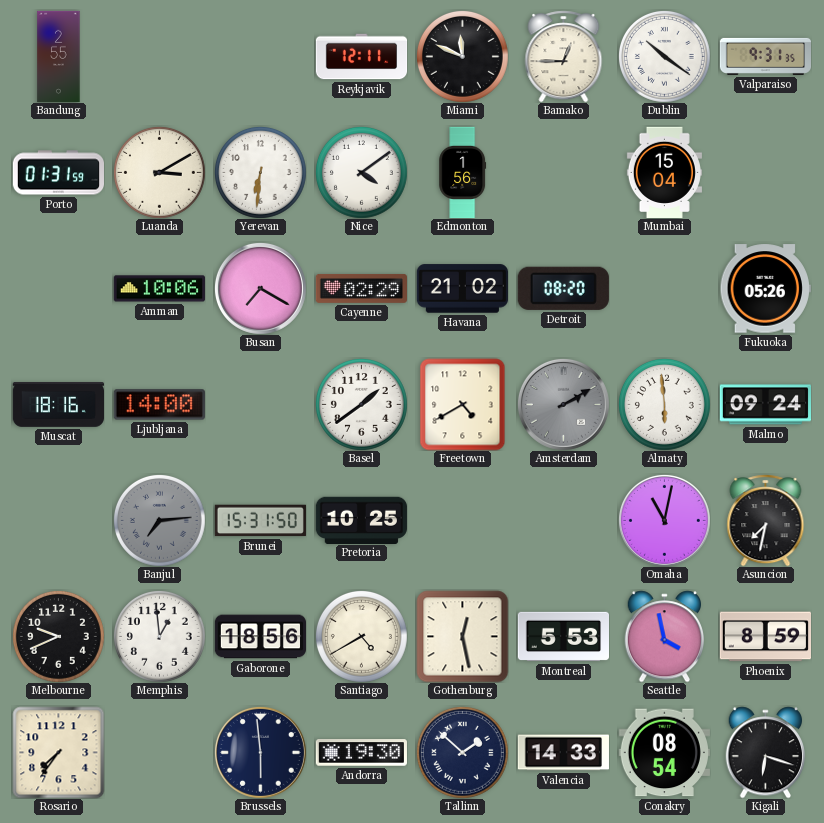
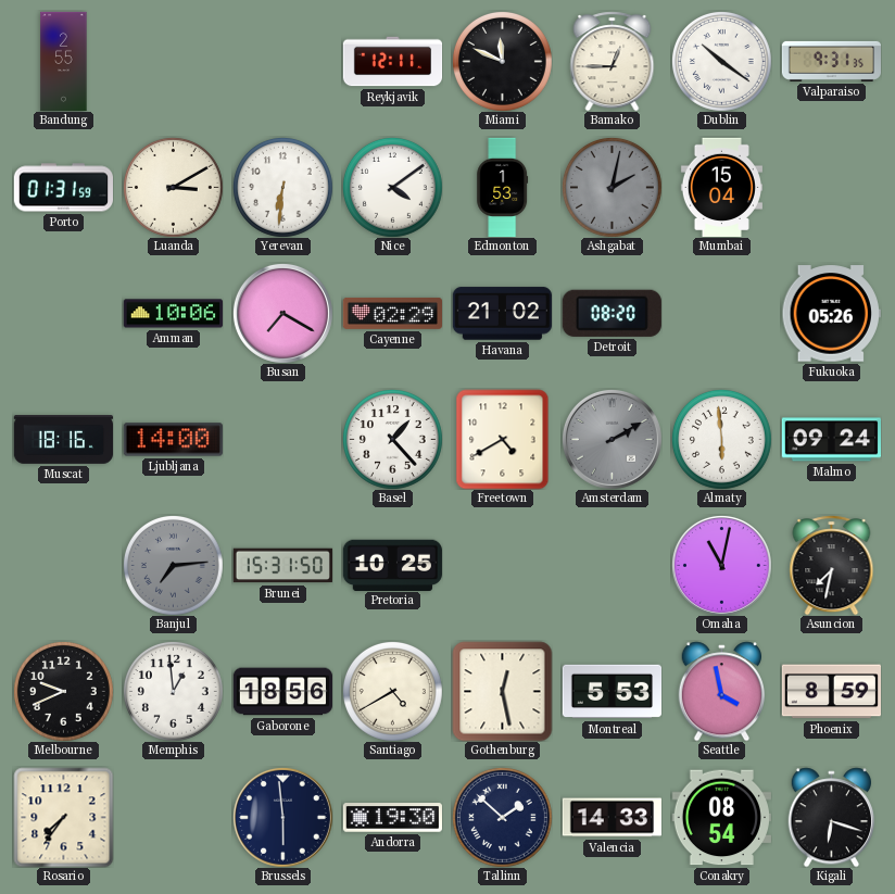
Edmonton: 1:56 -> 1:53 (503, 187)
Ashgabat: none -> 2:02 (612, 187)
Basel: 1:39 -> 1:23 (392, 439)
